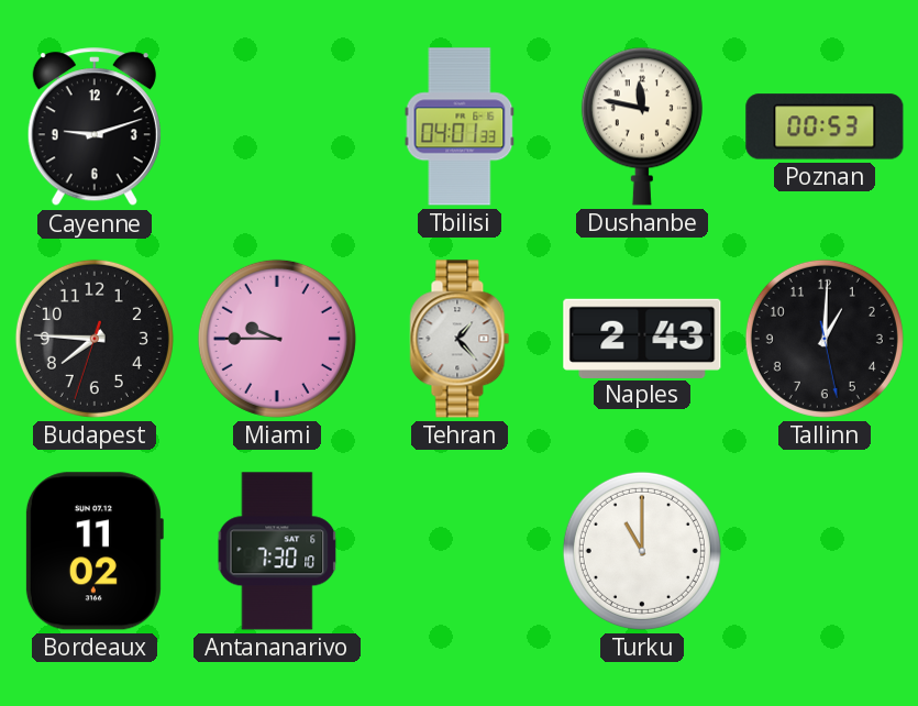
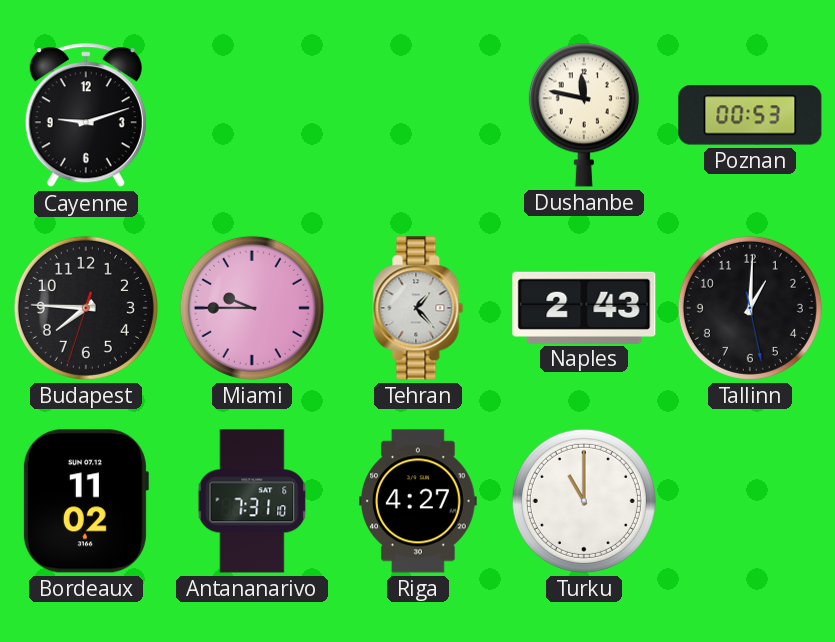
Tbilisi: 04:01 -> none (460, 126)
Antananarivo: 7:30 -> 7:31 (252, 501)
Riga: none -> 4:27 (419, 501)
